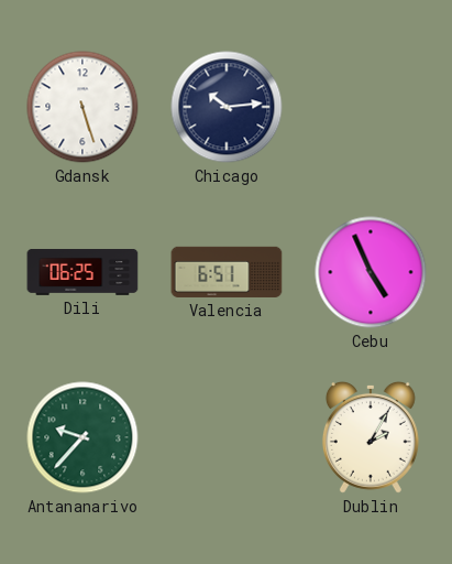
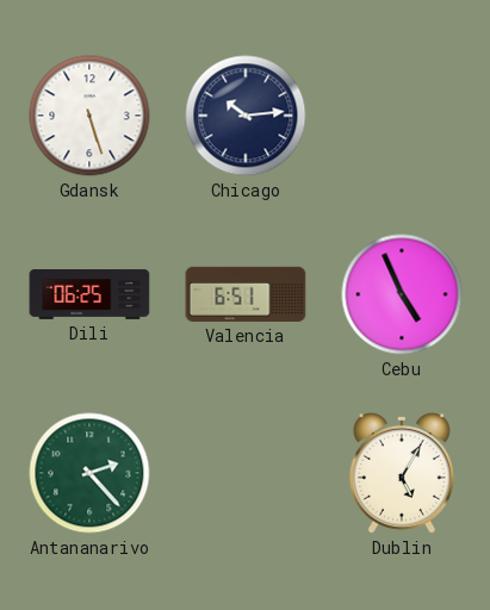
Antananarivo: 9:37 -> 2:23 (89, 473)
Dublin: 2:05 -> 5:05 (402, 473)
